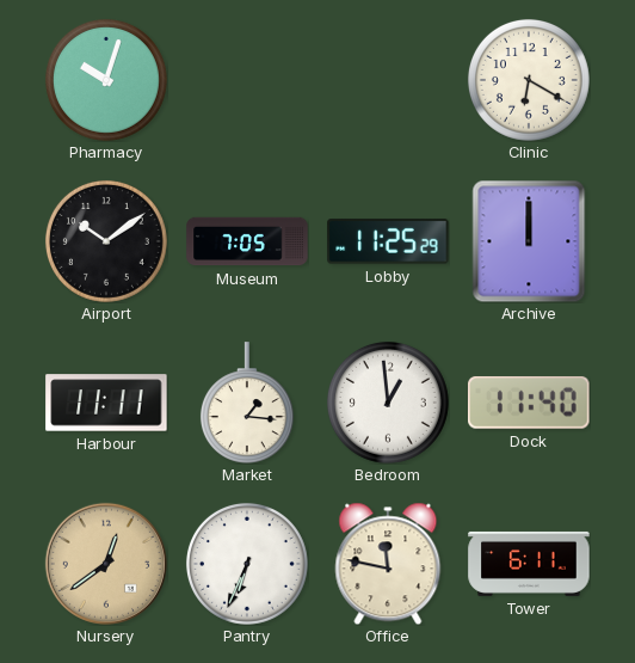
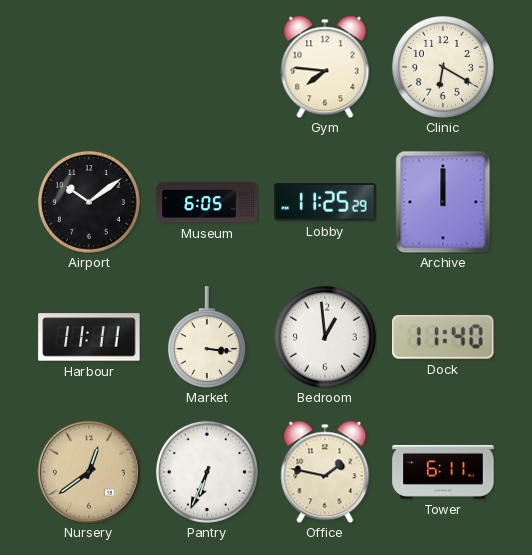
Pharmacy: 10:03 -> none (106, 80)
Gym: none -> 7:46 (325, 67)
Museum: 7:05 -> 6:05 (207, 202)
Market: 1:16 -> 3:16 (207, 337)
Office: 11:47 -> 1:47 (325, 472)
